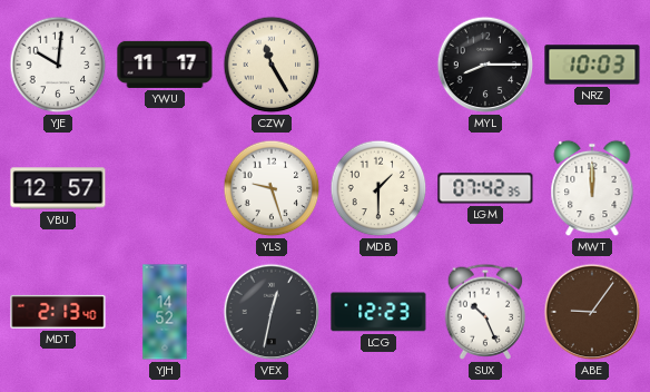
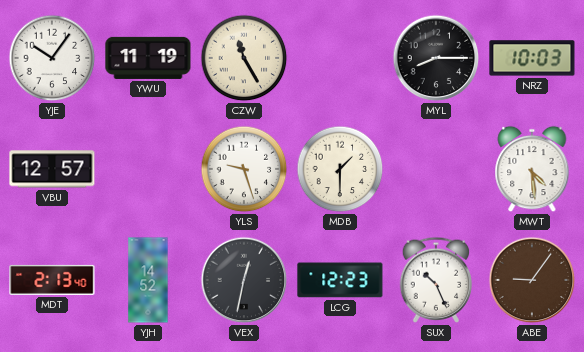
YJE: 10:01 -> 10:06 (52, 58)
YWU: 11:17 -> 11:19 (148, 58)
LGM: 07:42 -> none (485, 188)
MWT: 12:00 -> 4:29 (532, 169)
